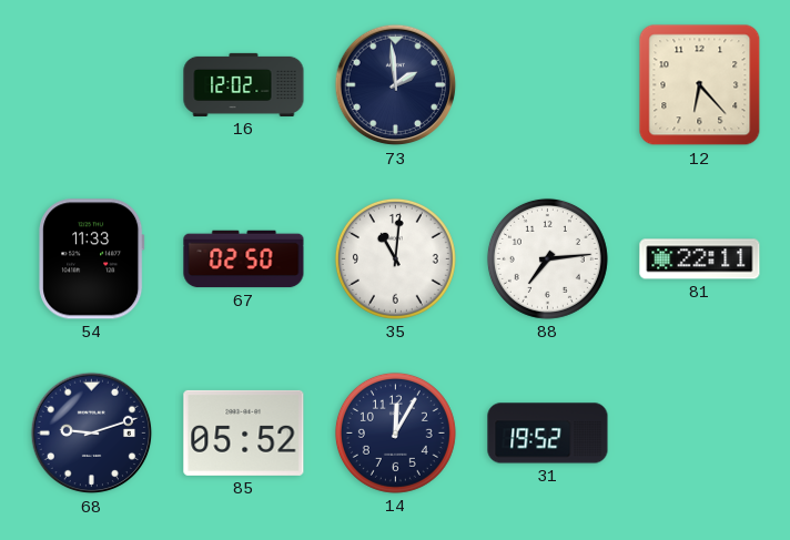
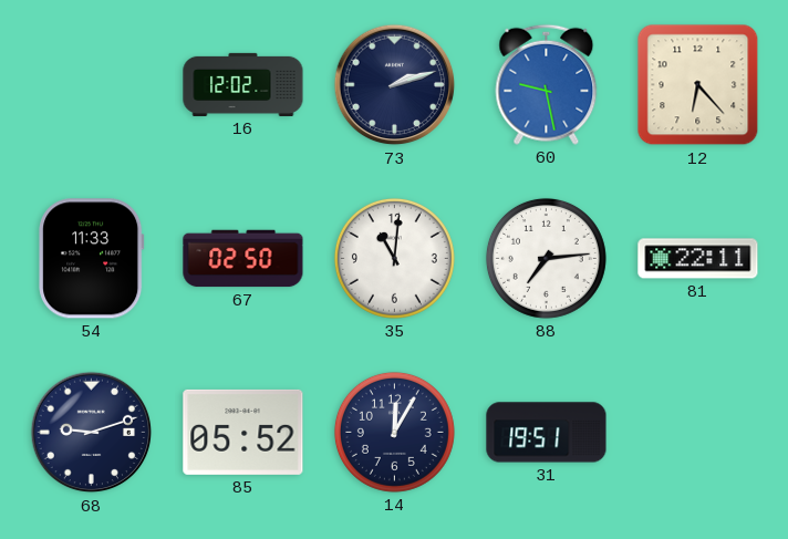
73: 1:59 -> 2:12 (395, 85)
60: none -> 9:28 (547, 84)
31: 19:52 -> 19:51 (547, 433)
